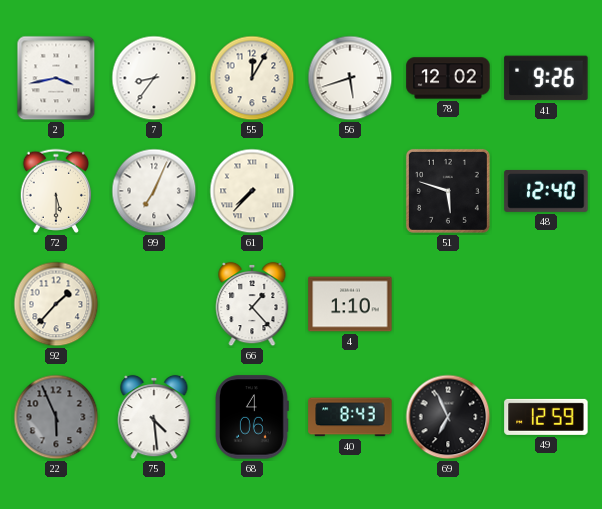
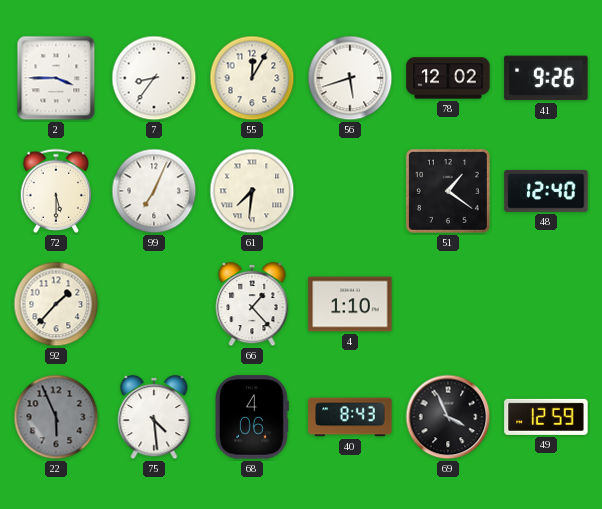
2: 3:43 -> 3:45 (56, 78)
61: 7:37 -> 7:31 (252, 191)
51: 5:48 -> 1:21 (448, 191)
69: 6:56 -> 3:56 (448, 417)
